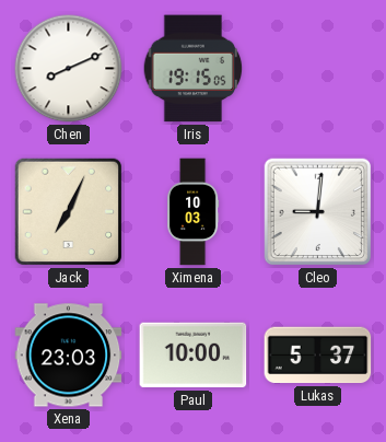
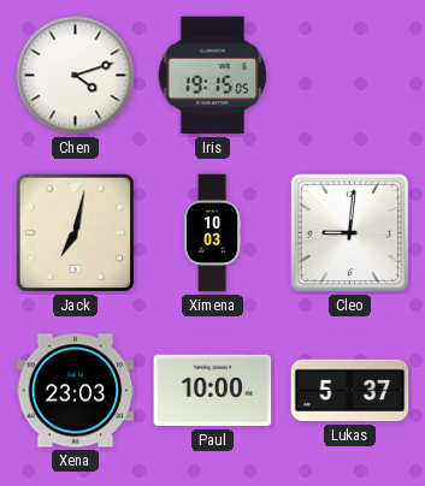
Chen: 8:11 -> 4:12 (76, 76)
Jack: 7:04 -> 7:02 (76, 233)
